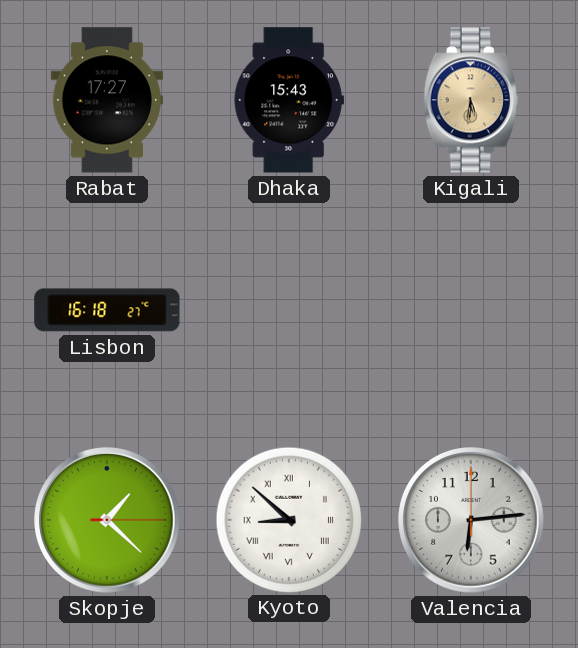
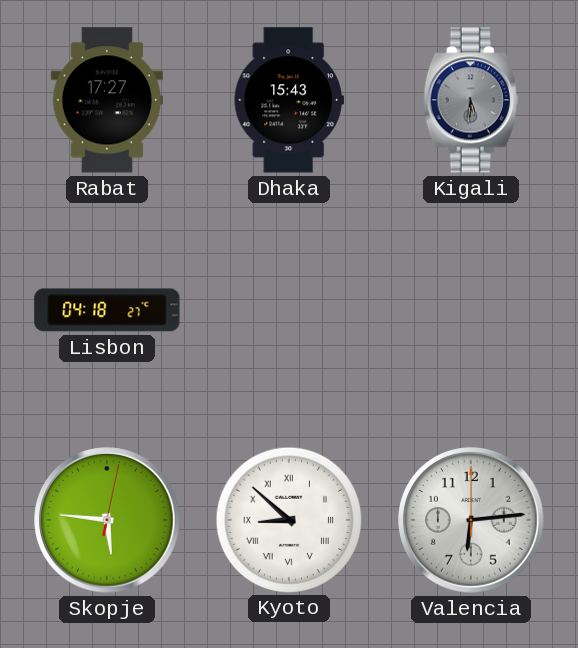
Kigali dial: champagne -> grey (471, 100)
Lisbon: 16:18 -> 04:18 (107, 310)
Skopje: 1:22 -> 5:46 (107, 520)
